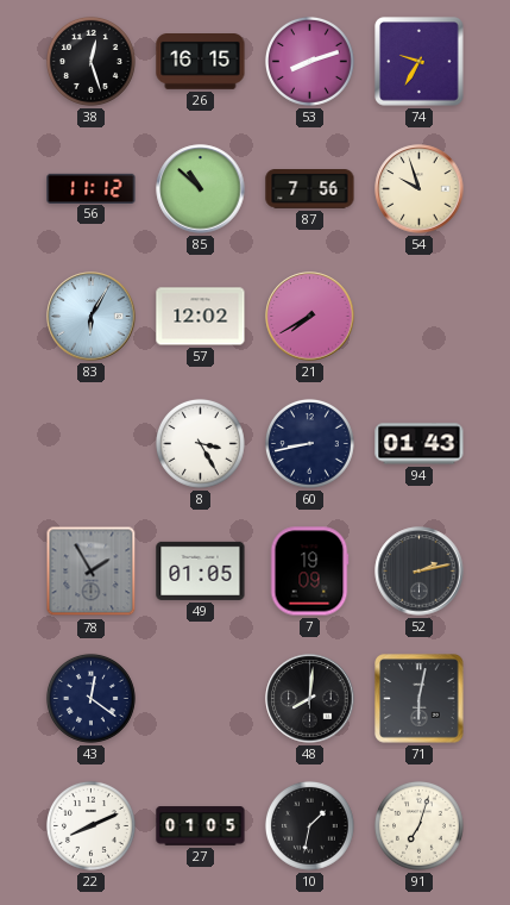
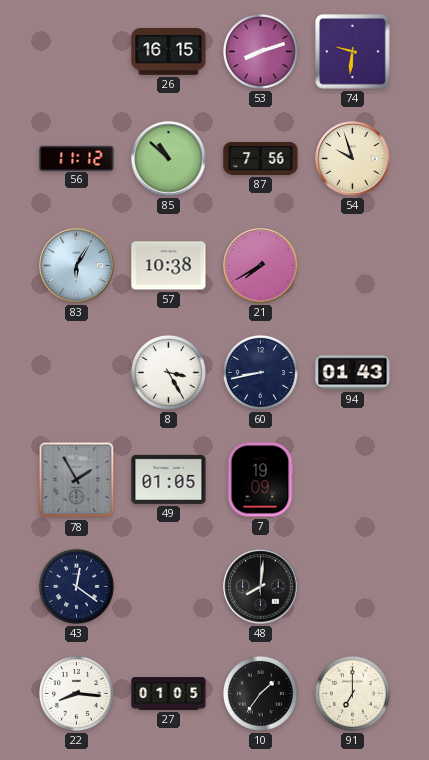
38: 12:27 -> none (90, 61)
74: 9:35 -> 9:31 (353, 52)
57: 12:02 -> 10:38 (169, 266)
52: 2:13 -> none (420, 572)
71: 6:02 -> none (420, 699)
22: 8:11 -> 8:16 (76, 693)
10: 1:32 -> 1:36 (260, 693)
91: 7:03 -> 7:00 (352, 693)
